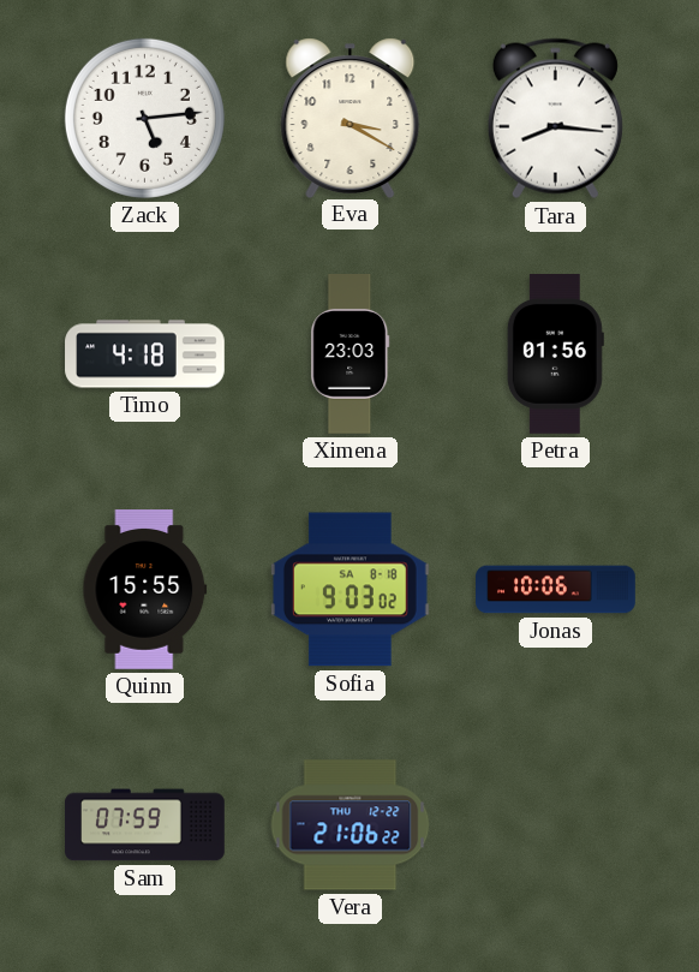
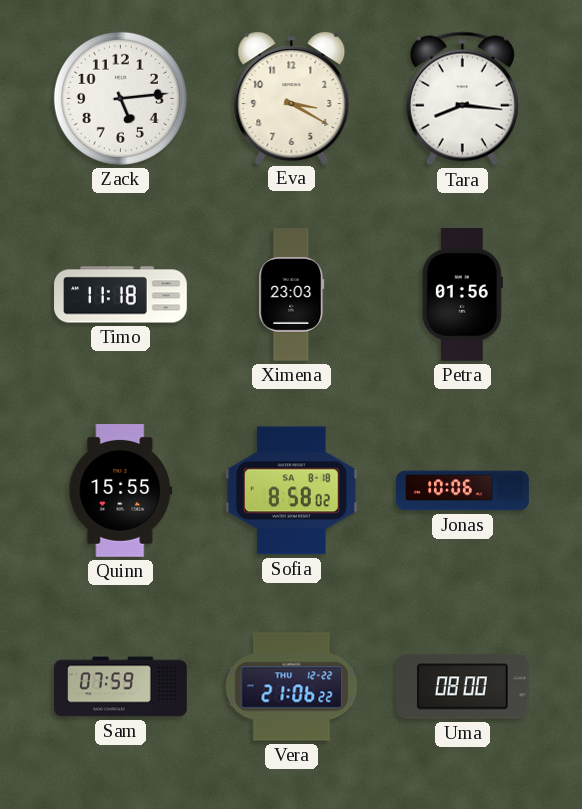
Timo: 4:18 -> 11:18 (121, 295)
Sofia: 9:03 -> 8:58 (291, 491)
Uma: none -> 08:00 (462, 687)
